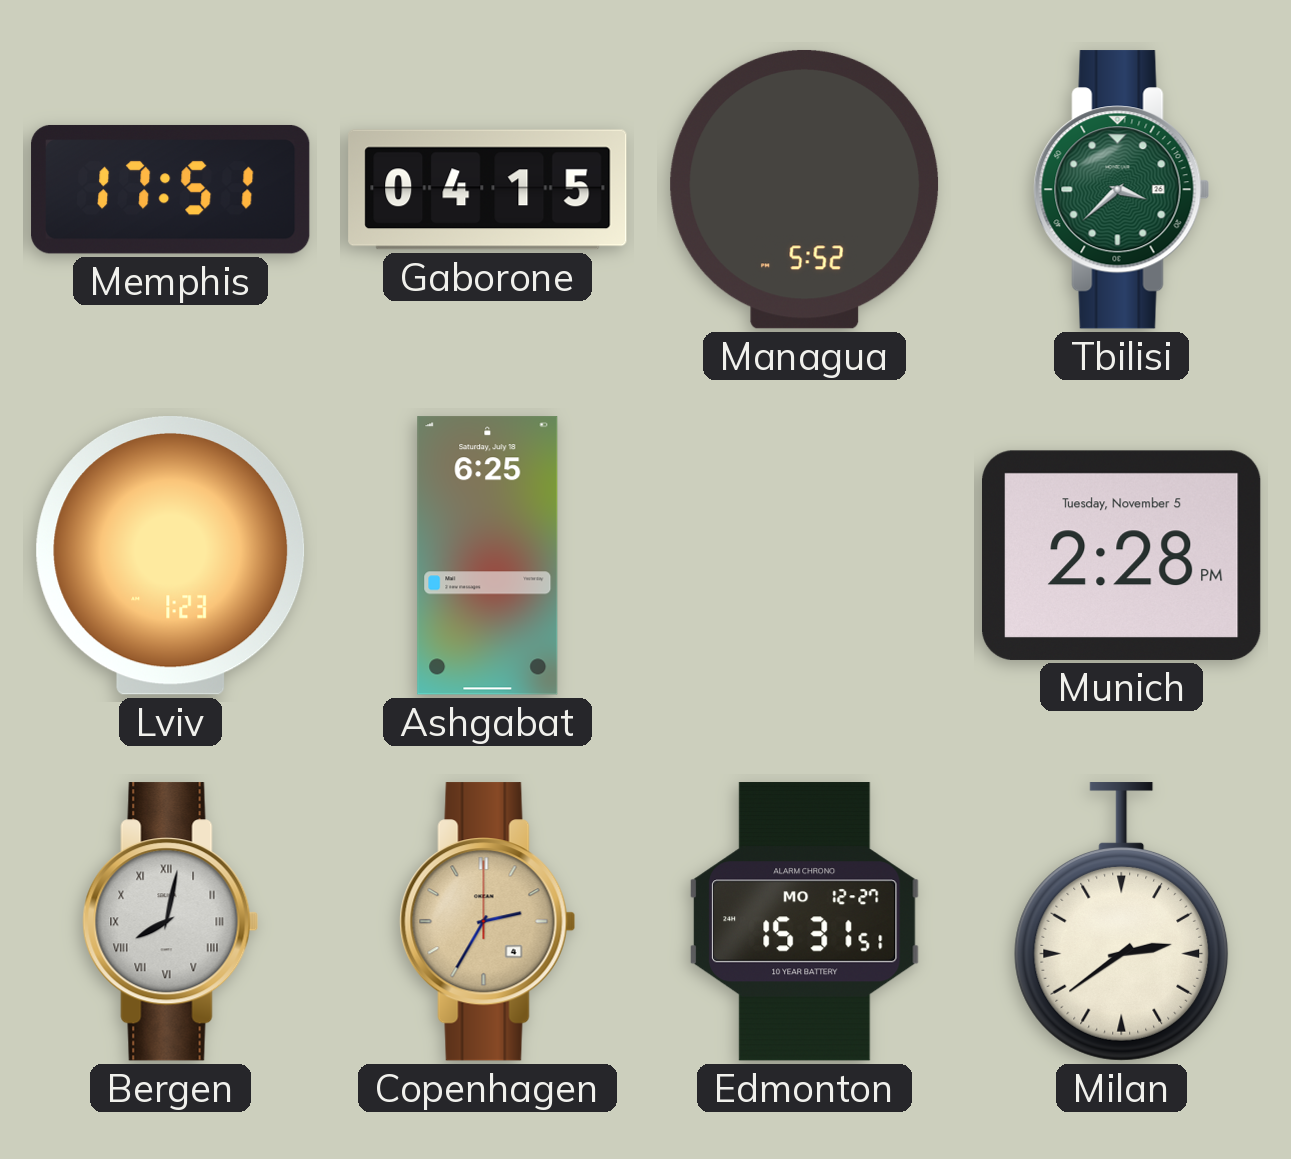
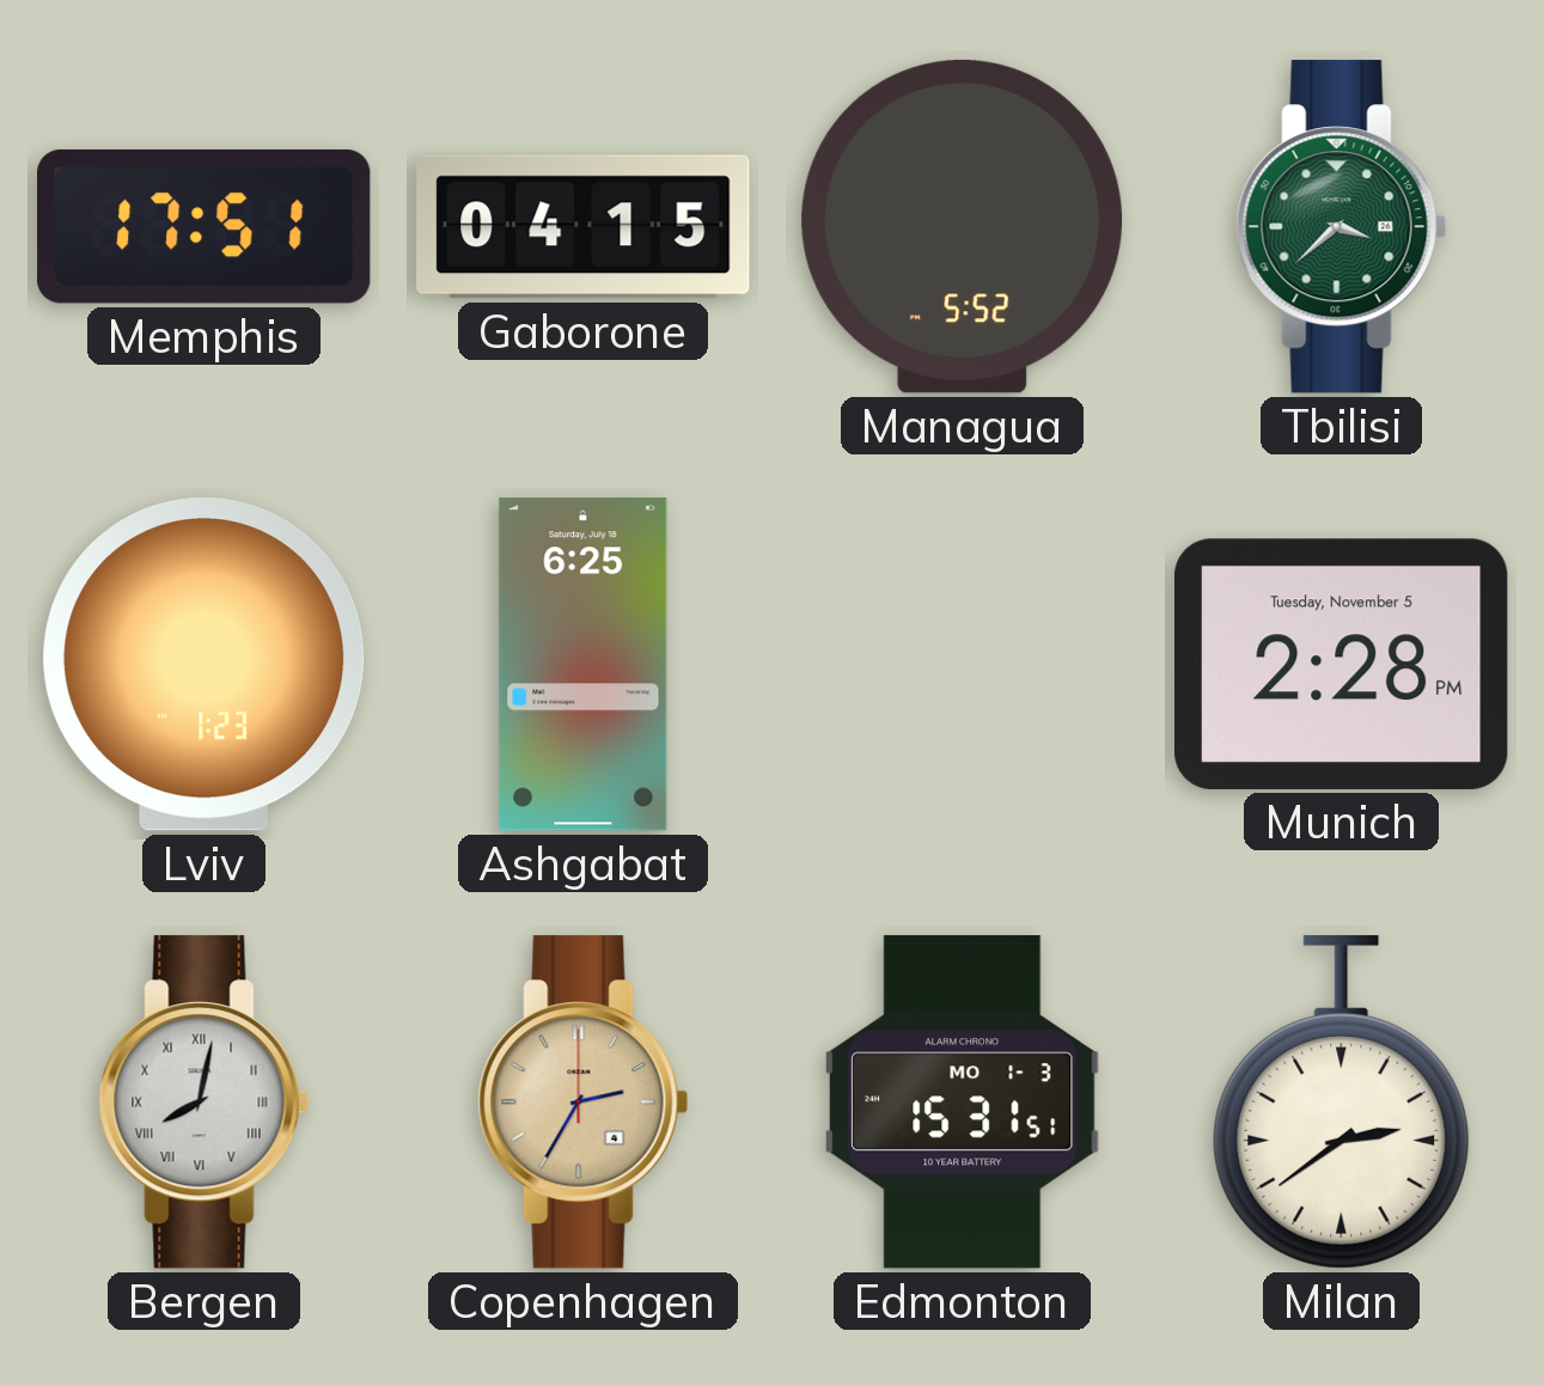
Edmonton date: MO 12-27 -> MO 1-3 (962, 1103)
